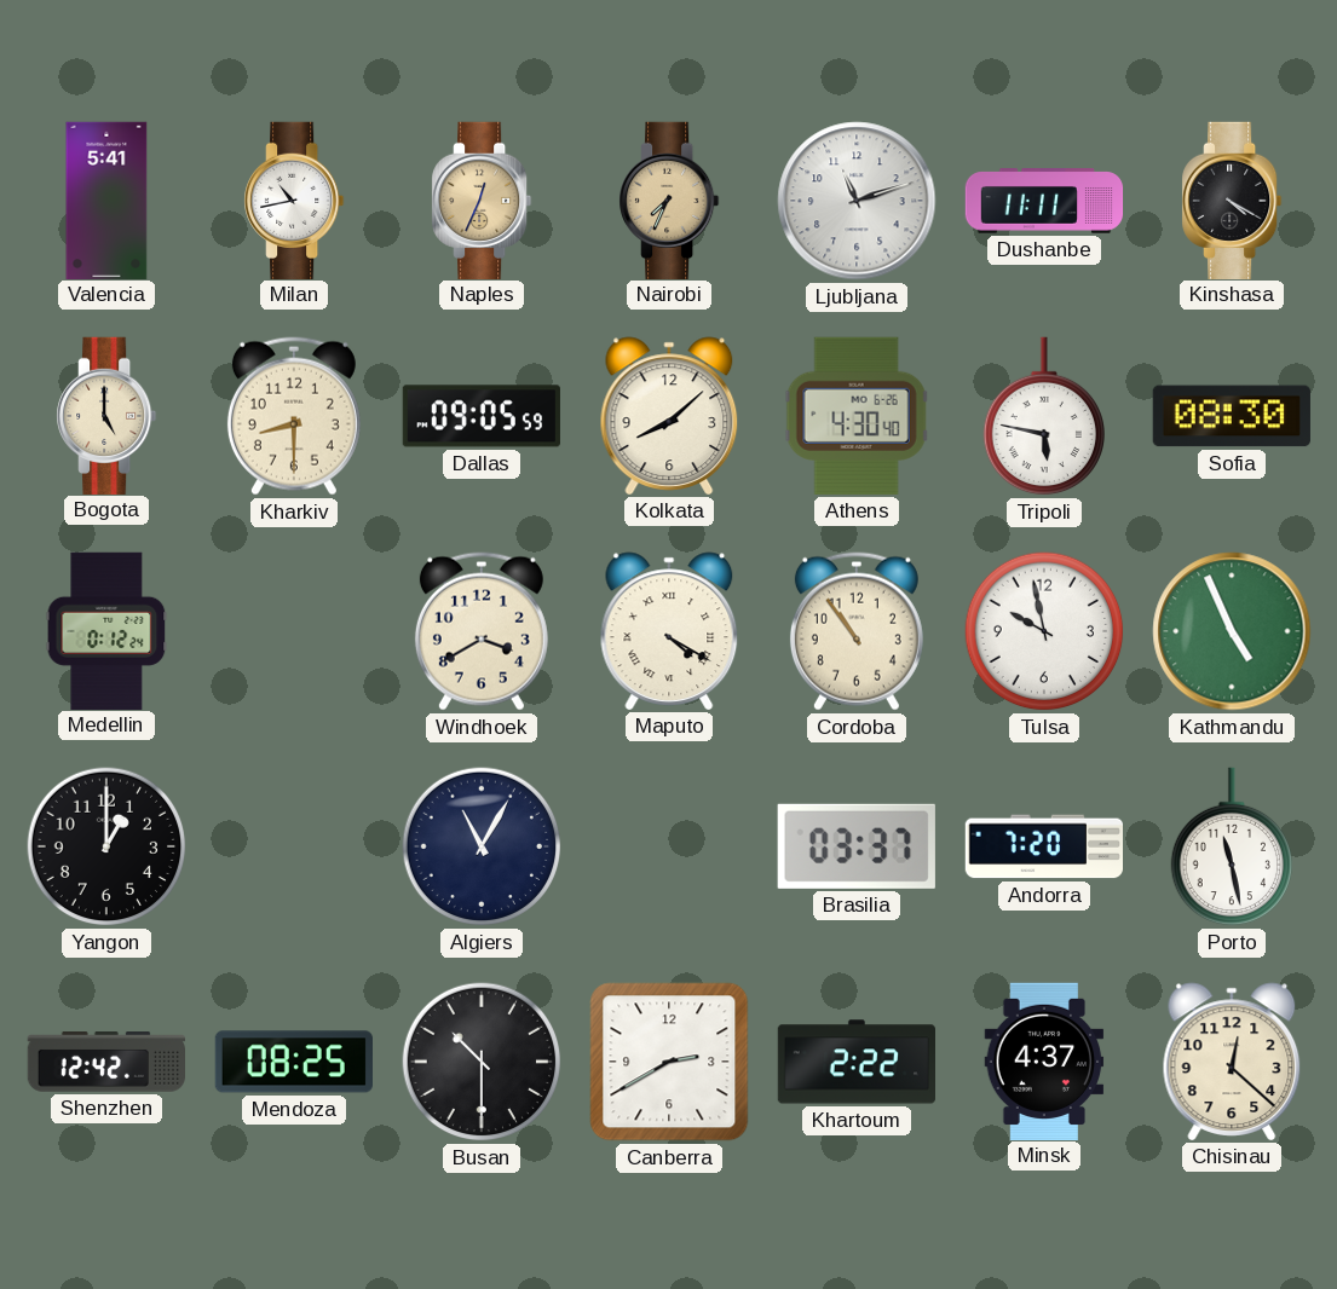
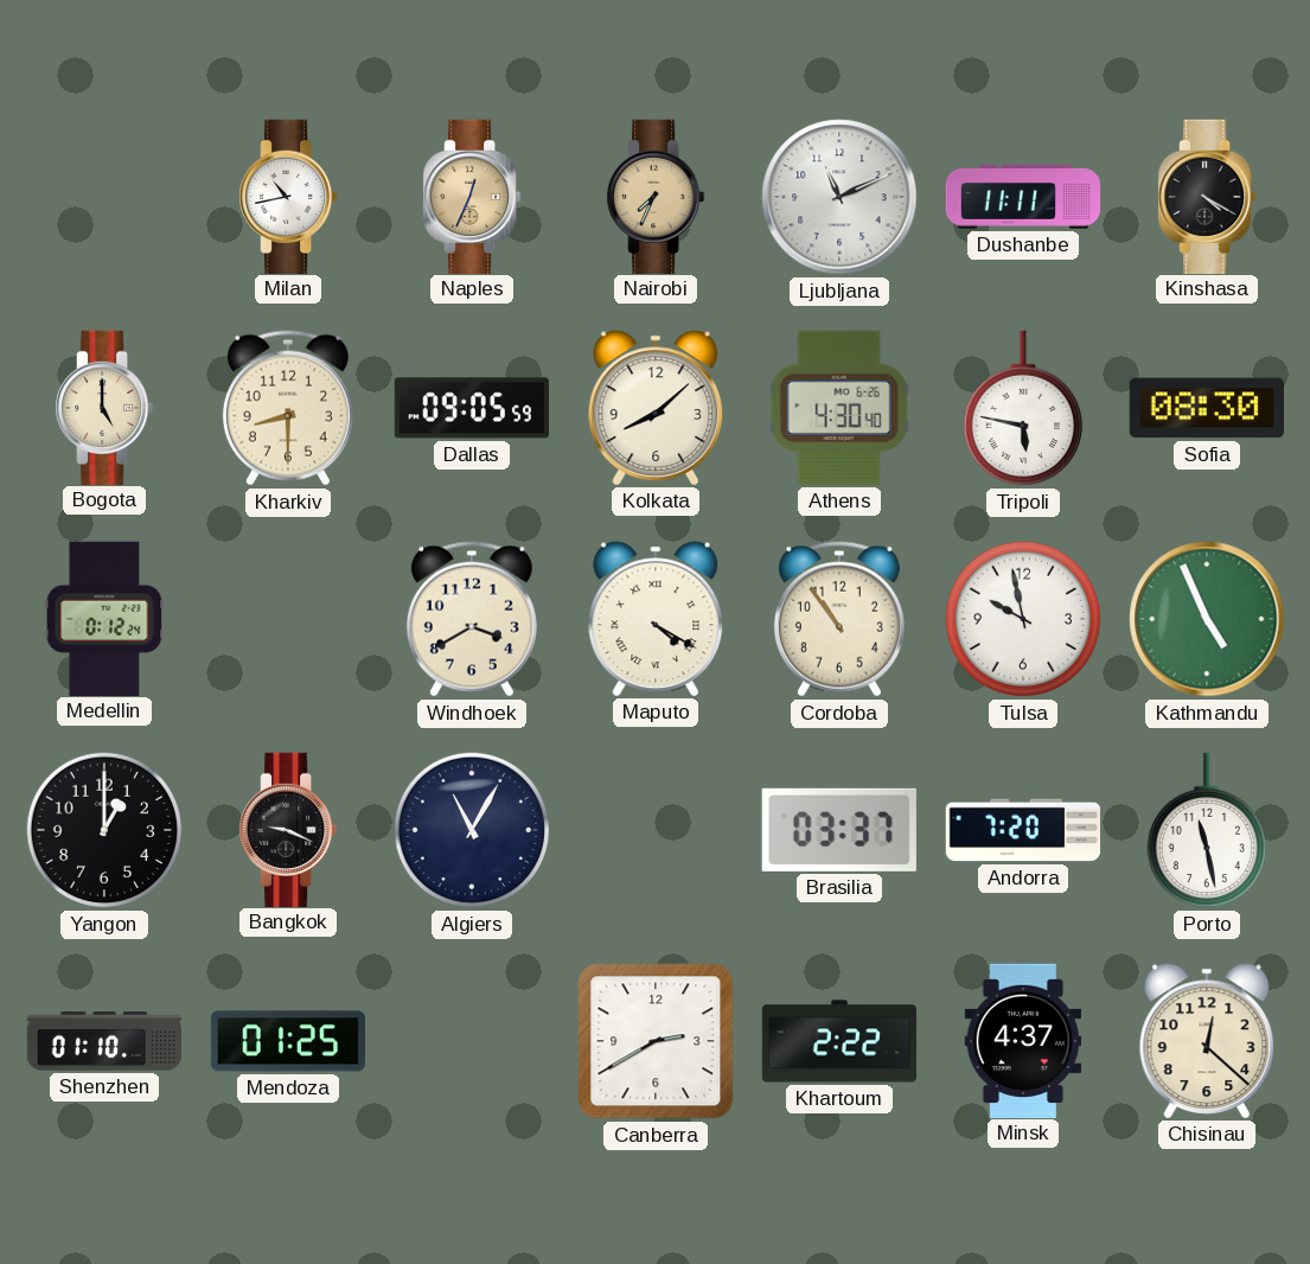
Valencia: 5:41 -> none (106, 200)
Ljubljana: 11:12 -> 11:11 (839, 197)
Bangkok: none -> 9:19 (289, 829)
Shenzhen: 12:42 -> 01:10 (103, 1041)
Mendoza: 08:25 -> 01:25 (287, 1041)
Busan: 10:30 -> none (482, 1062)
